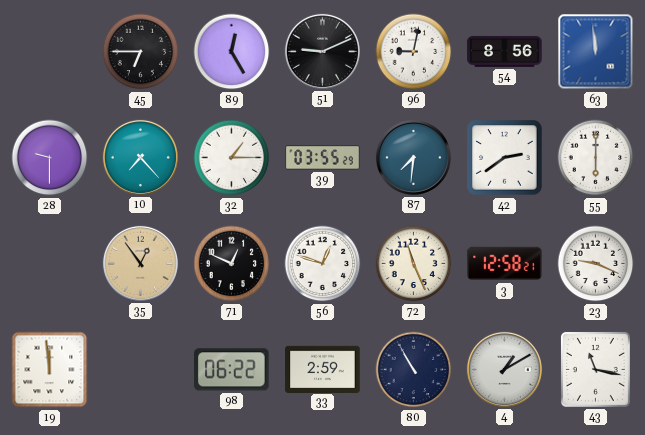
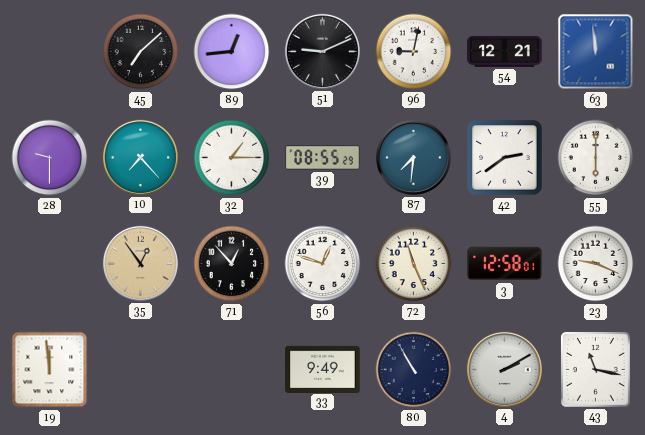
45: 6:45 -> 7:08 (141, 52)
89: 12:25 -> 12:44 (232, 52)
54: 8:56 -> 12:21 (505, 51)
39: 03:55 -> 08:55 (323, 158)
71: 12:49 -> 12:53 (232, 264)
3: 12:58:21 -> 12:58:01 (505, 264)
98: 06:22 -> none (232, 370)
33: 2:59 -> 9:49 (323, 369)
4: 1:10 -> 2:10 (504, 369)
